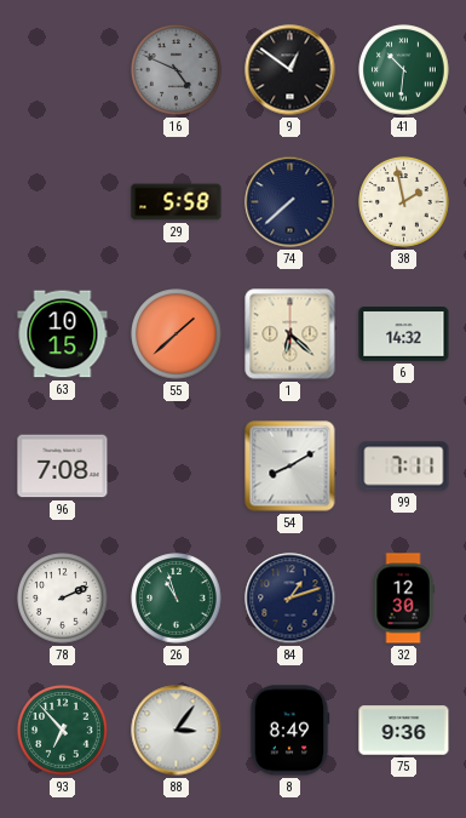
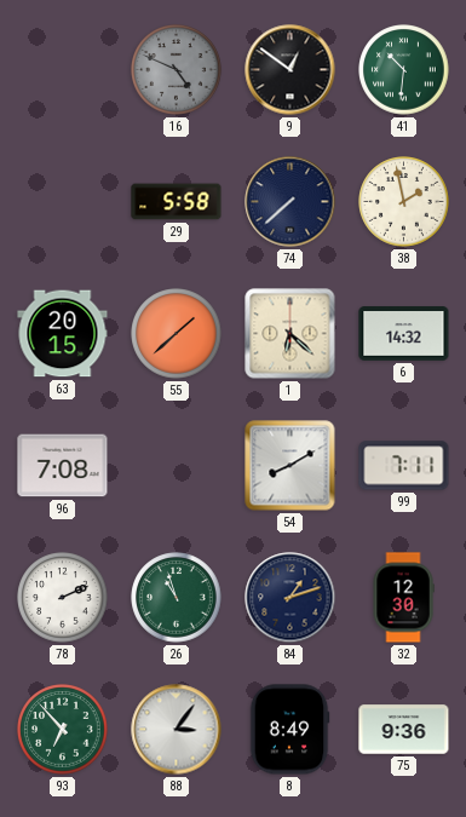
63: 10:15 -> 20:15 (63, 334)
